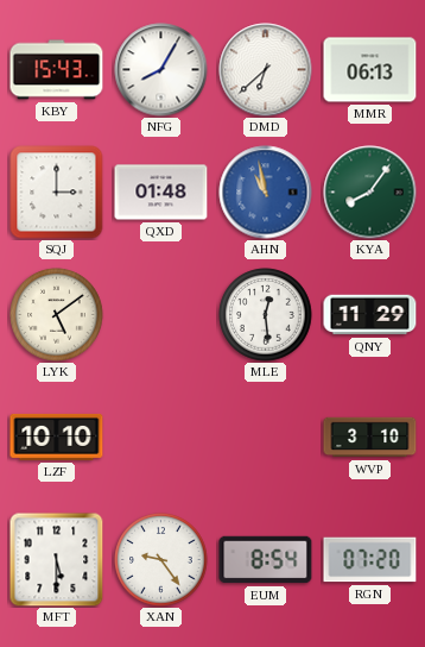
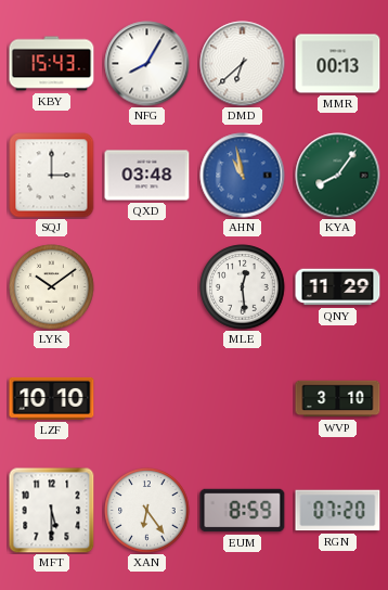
MMR: 06:13 -> 00:13 (338, 64)
QXD: 01:48 -> 03:48 (147, 176)
LYK: 5:09 -> 10:09 (52, 287)
XAN: 9:24 -> 6:24 (147, 511)
EUM: 8:54 -> 8:59 (243, 511)
